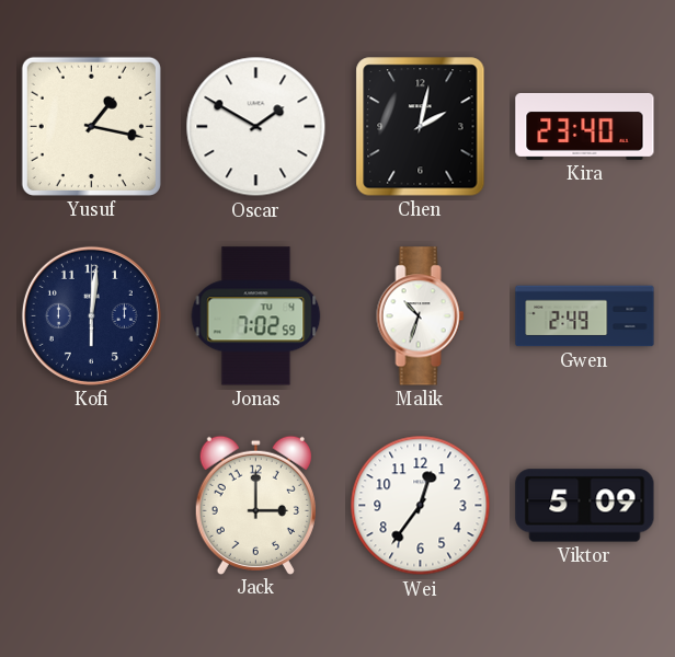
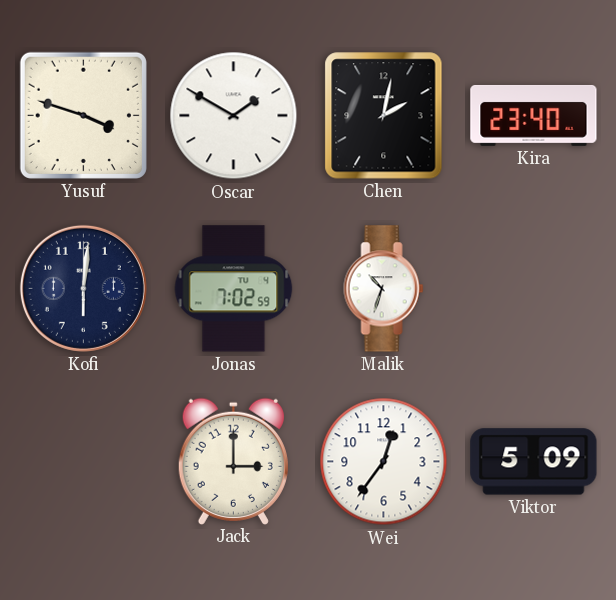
Yusuf: 1:17 -> 3:48 (83, 115)
Gwen: 2:49 -> none (585, 316)
